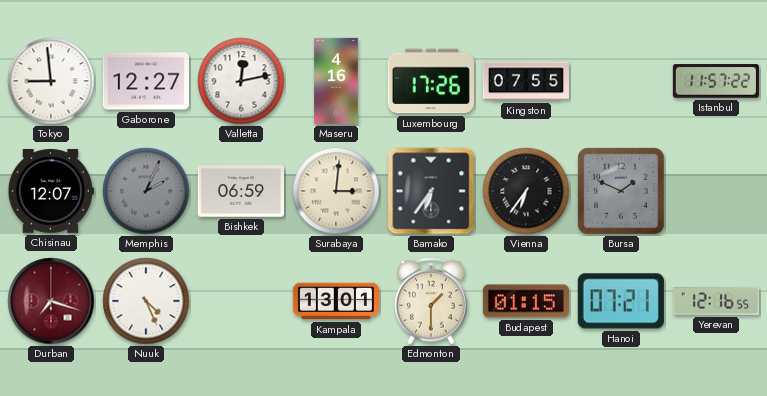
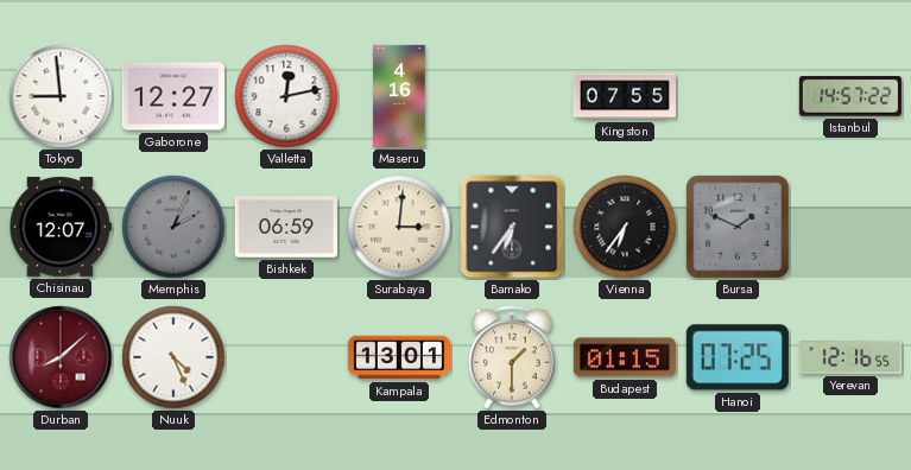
Luxembourg: 17:26 -> none (431, 81)
Istanbul: 11:57 -> 14:57 (850, 96)
Durban: 7:18 -> 8:08 (61, 357)
Hanoi: 07:21 -> 07:25 (738, 357)
